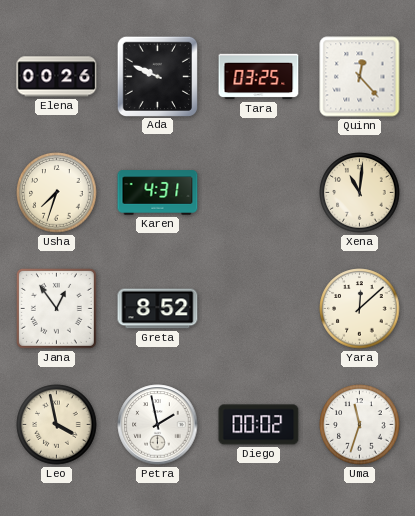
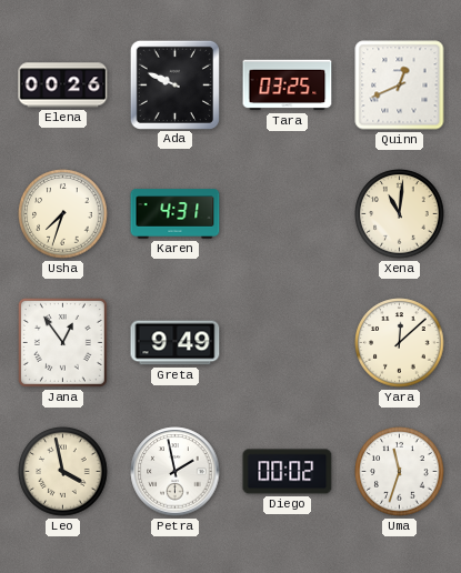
Quinn: 12:23 -> 12:41 (400, 86)
Greta: 8:52 -> 9:49 (176, 343)
